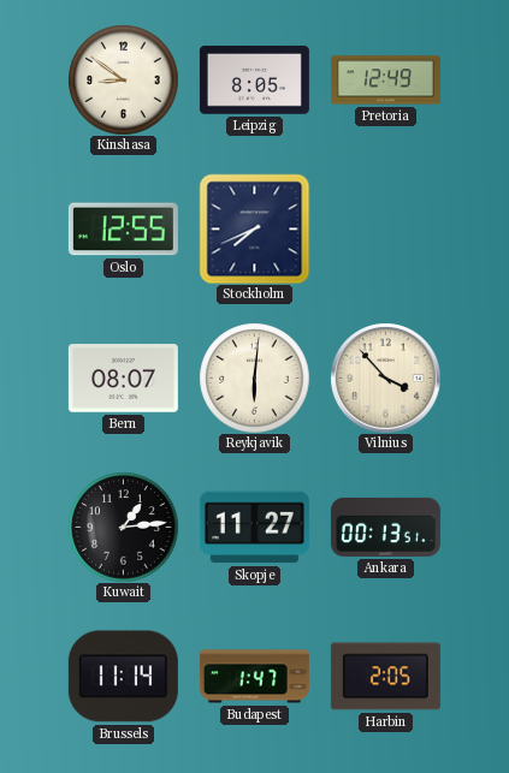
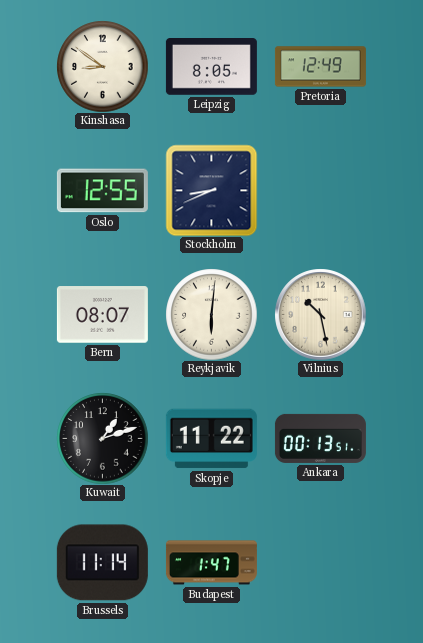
Stockholm: 7:41 -> 8:41 (211, 190)
Vilnius: 3:53 -> 10:28 (320, 314)
Kuwait: 1:14 -> 1:12 (102, 438)
Skopje: 11:27 -> 11:22 (211, 439)
Harbin: 2:05 -> none (385, 677)
